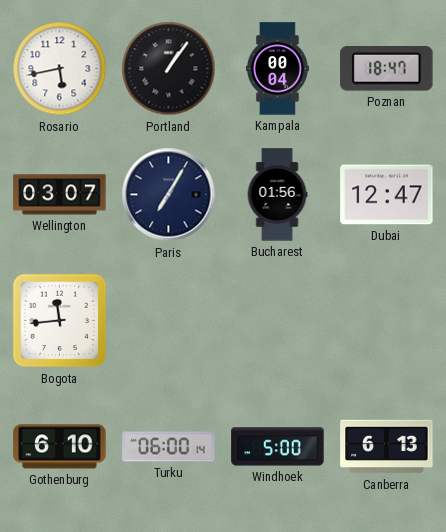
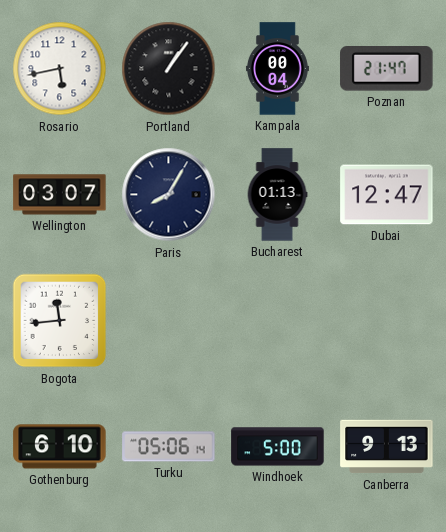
Poznan: 18:47 -> 21:47 (387, 69)
Paris: 7:05 -> 8:05 (169, 195)
Bucharest: 01:56 -> 01:13 (277, 195)
Turku: 06:00 -> 05:06 (169, 447)
Canberra: 6:13 -> 9:13 (387, 447)
